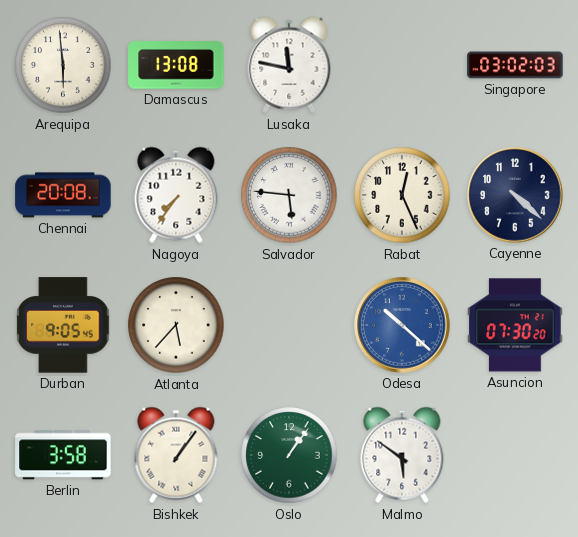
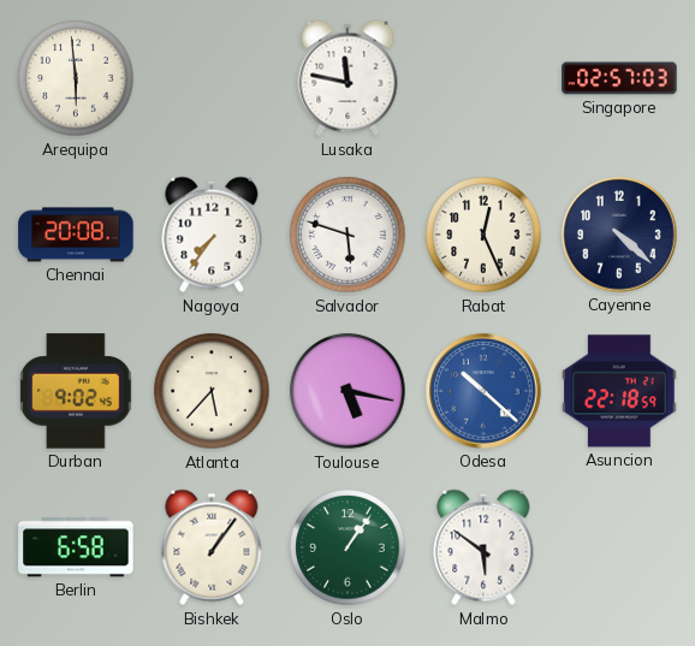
Damascus: 13:08 -> none (176, 65)
Singapore: 03:02 -> 02:57 (619, 78)
Salvador: 5:46 -> 5:48 (348, 235)
Durban: 9:05 -> 9:02 (76, 391)
Toulouse: none -> 5:17 (348, 391)
Asuncion: 07:30 -> 22:18 (619, 391)
Berlin: 3:58 -> 6:58 (76, 547)
